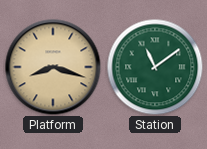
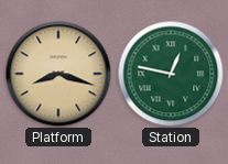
Station: 11:09 -> 12:47 (171, 74)
